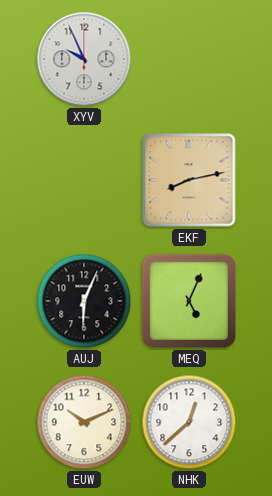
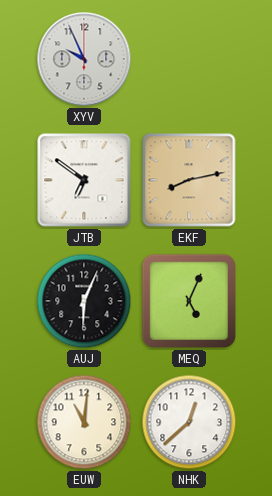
JTB: none -> 6:51 (84, 180)
EUW: 10:11 -> 11:01 (84, 422)
